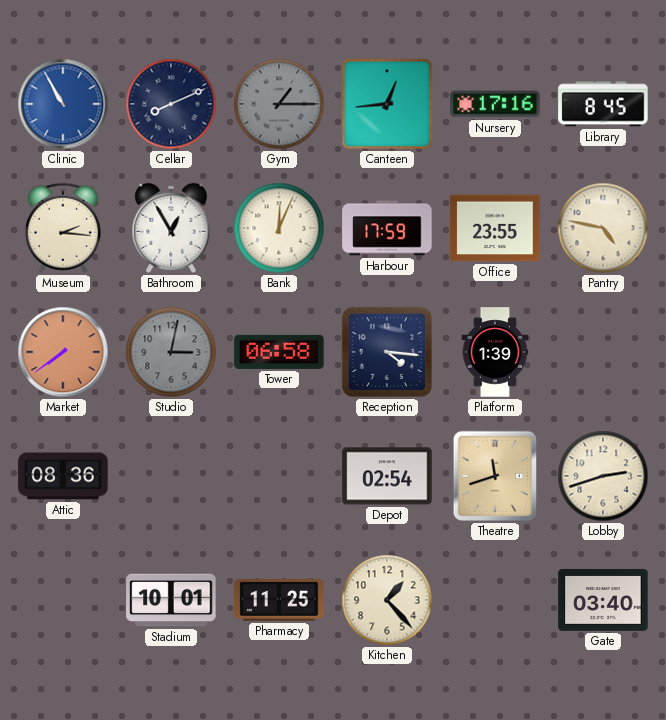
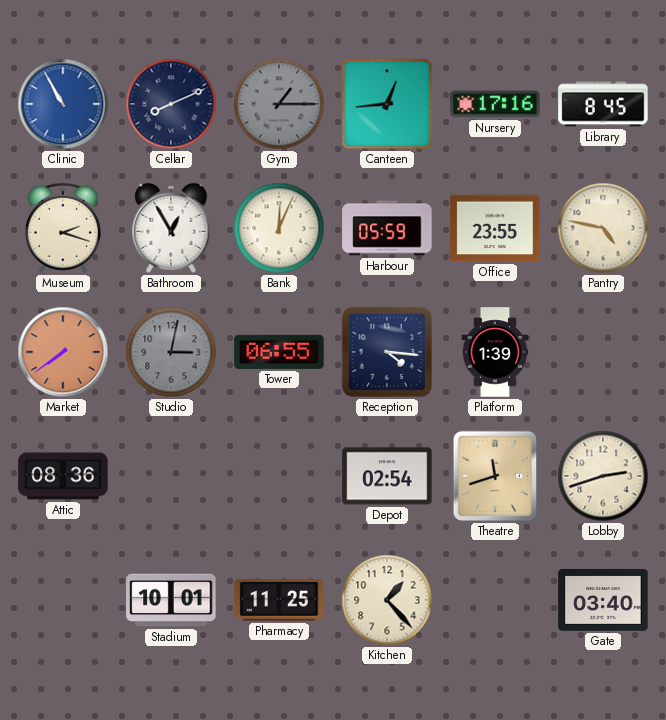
Museum: 2:16 -> 2:18 (63, 228)
Harbour: 17:59 -> 05:59 (387, 228)
Tower: 06:58 -> 06:55 (279, 352)
